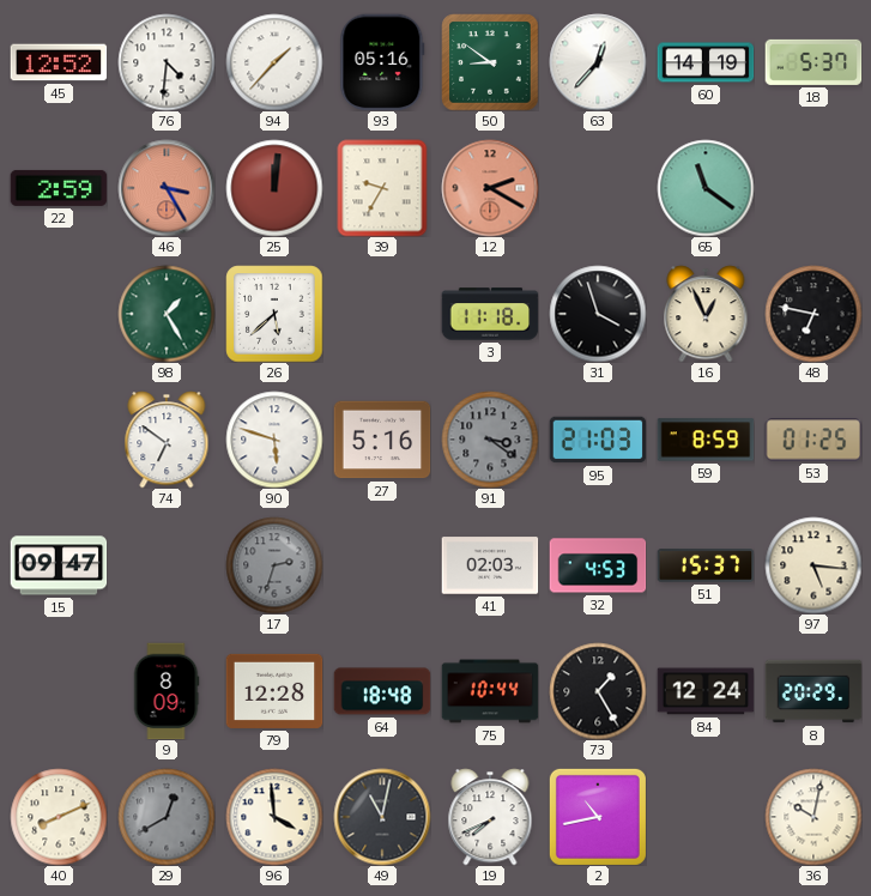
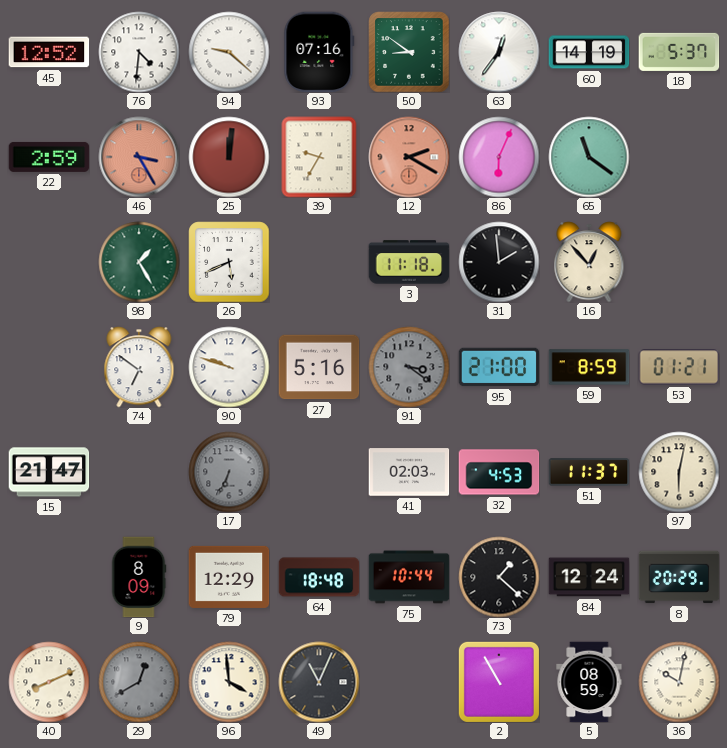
94: 1:37 -> 9:22 (229, 52)
93: 05:16 -> 07:16 (319, 52)
63: 12:37 -> 12:36 (499, 52)
86: none -> 6:04 (499, 157)
26: 5:38 -> 5:41 (229, 262)
31: 3:57 -> 1:59 (499, 262)
16: 12:56 -> 12:53 (589, 262)
48: 6:47 -> none (813, 314)
90: 5:48 -> 9:48 (229, 367)
95: 21:03 -> 21:00 (499, 367)
53: 01:25 -> 01:21 (679, 367)
15: 09:47 -> 21:47 (49, 472)
17: 2:33 -> 6:34 (229, 472)
51: 15:37 -> 11:37 (589, 472)
97: 5:16 -> 6:02 (679, 472)
79: 12:28 -> 12:29 (229, 577)
73: 1:25 -> 1:22 (499, 577)
49: 11:02 -> 11:04 (319, 682)
19: 7:41 -> none (490, 817)
2: 10:43 -> 10:55 (499, 682)
5: none -> 08:59 (589, 682)
